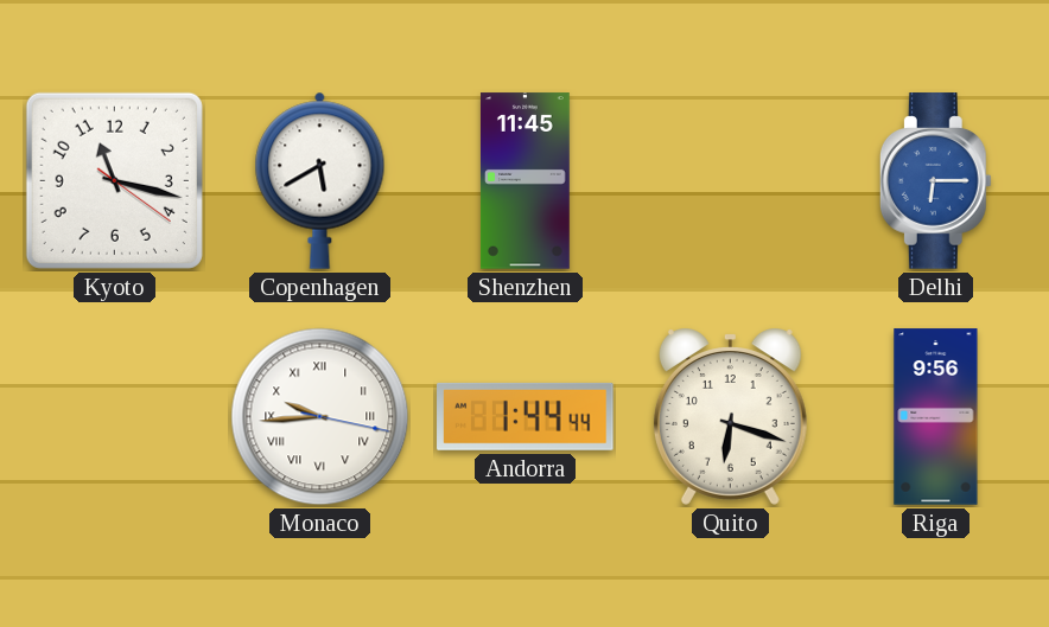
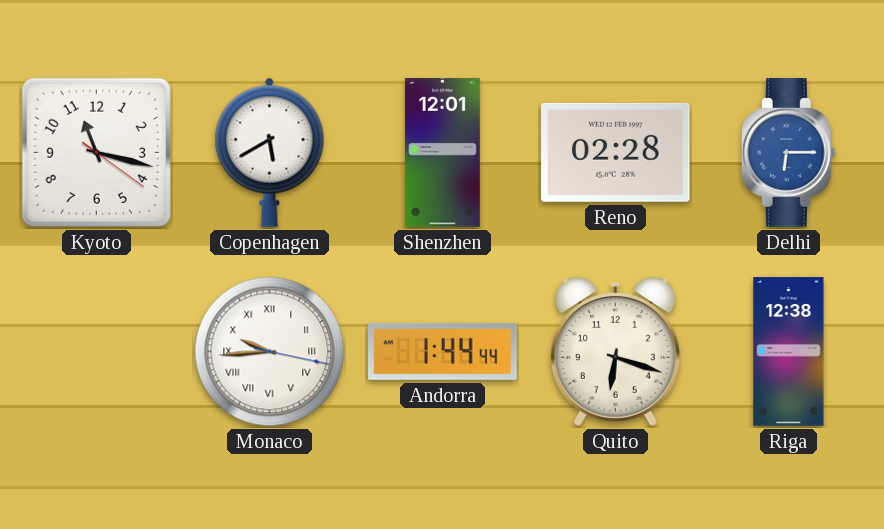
Shenzhen: 11:45 -> 12:01 (442, 153)
Reno: none -> 02:28 (616, 152)
Riga: 9:56 -> 12:38 (789, 352)
